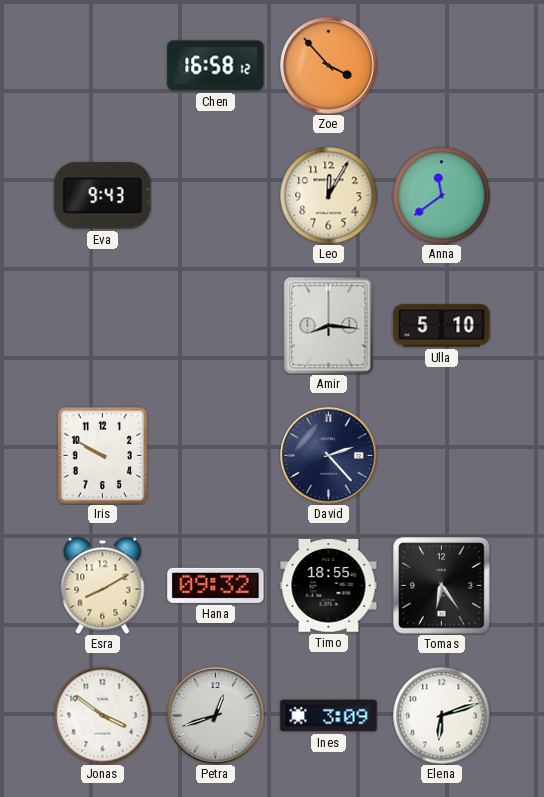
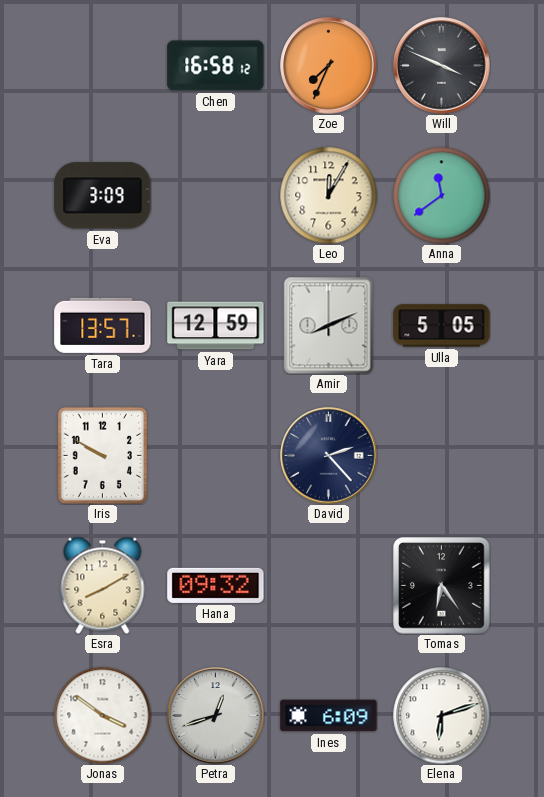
Zoe: 3:53 -> 7:34 (329, 66)
Will: none -> 3:49 (442, 66)
Eva: 9:43 -> 3:09 (103, 196)
Tara: none -> 13:57 (103, 325)
Yara: none -> 12:59 (216, 326)
Amir: 8:16 -> 8:11 (329, 325)
Ulla: 5:10 -> 5:05 (442, 326)
Timo: 18:55 -> none (329, 586)
Ines: 3:09 -> 6:09 (329, 716)
